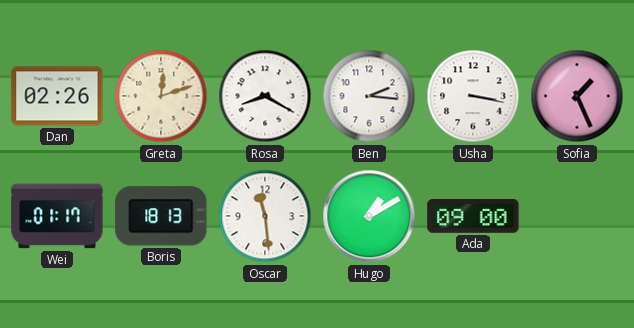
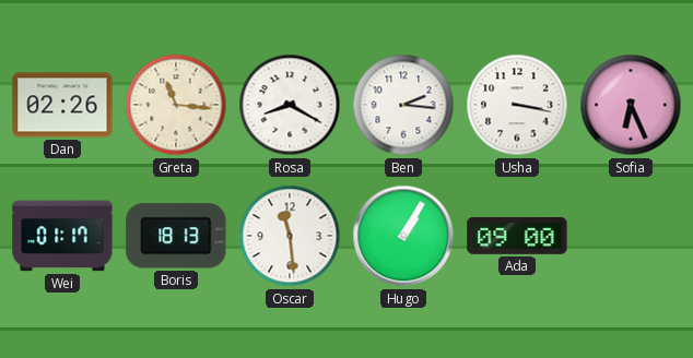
Greta: 12:12 -> 11:16 (176, 105)
Sofia: 1:26 -> 6:26 (631, 105)
Hugo: 1:10 -> 1:05 (403, 236)
